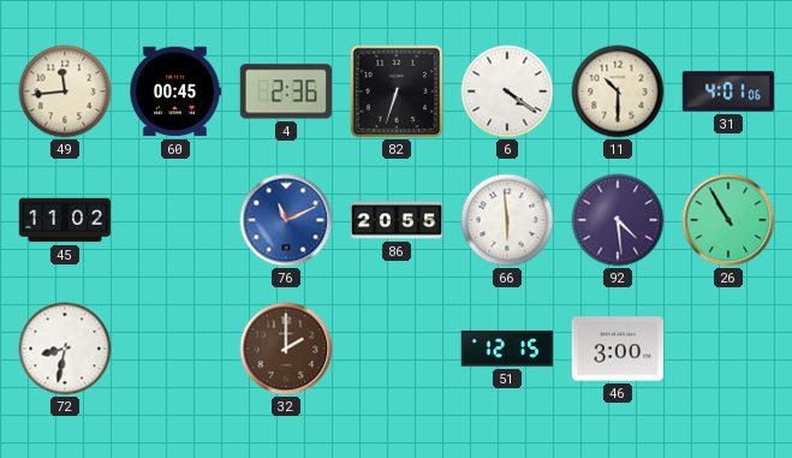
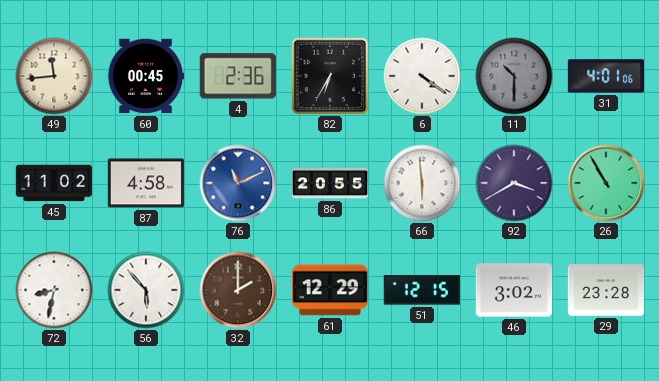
82: 6:33 -> 6:35 (330, 76)
11 dial: cream -> grey (514, 76)
87: none -> 4:58 (146, 183)
92: 4:29 -> 3:40 (514, 183)
56: none -> 5:53 (146, 290)
61: none -> 12:29 (329, 290)
46: 3:00 -> 3:02 (514, 290)
29: none -> 23:28 (606, 290)
